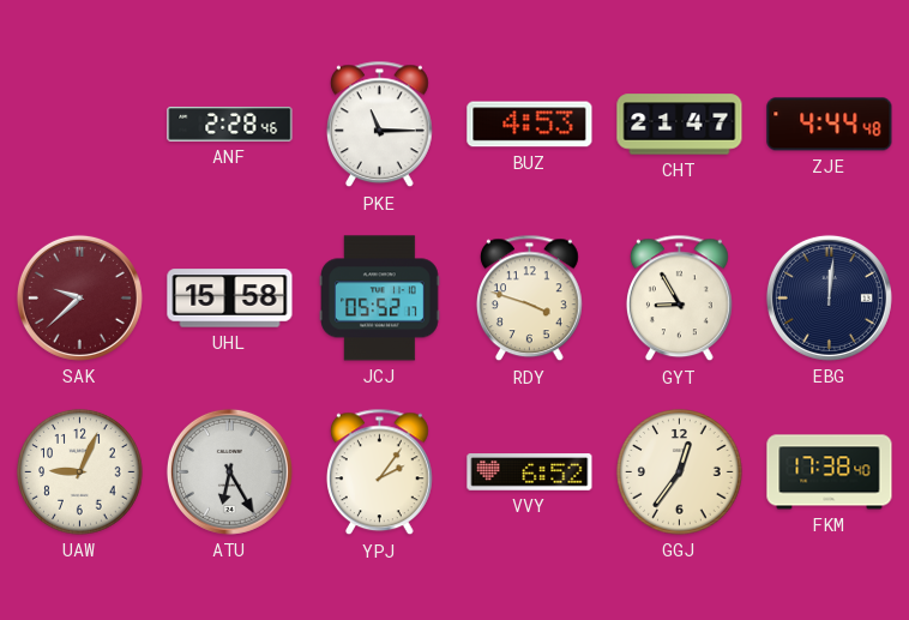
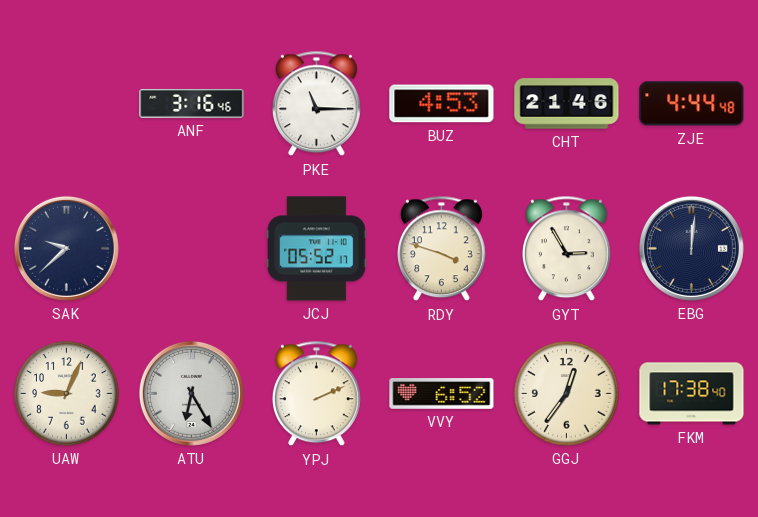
ANF: 2:28 -> 3:16 (192, 103)
CHT: 21:47 -> 21:46 (567, 104)
SAK dial: burgundy -> navy (66, 248)
UHL: 15:58 -> none (230, 299)
GYT: 8:55 -> 2:55 (567, 249)
YPJ: 2:06 -> 2:11 (317, 394)
